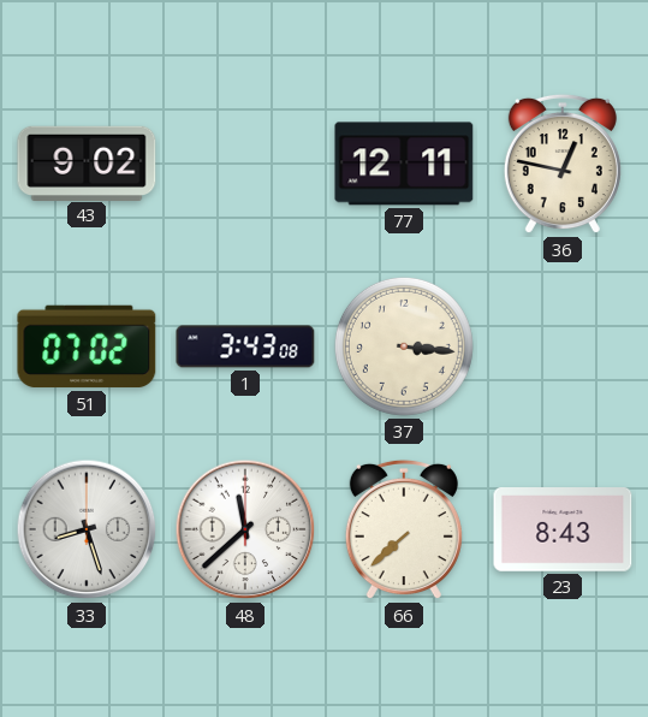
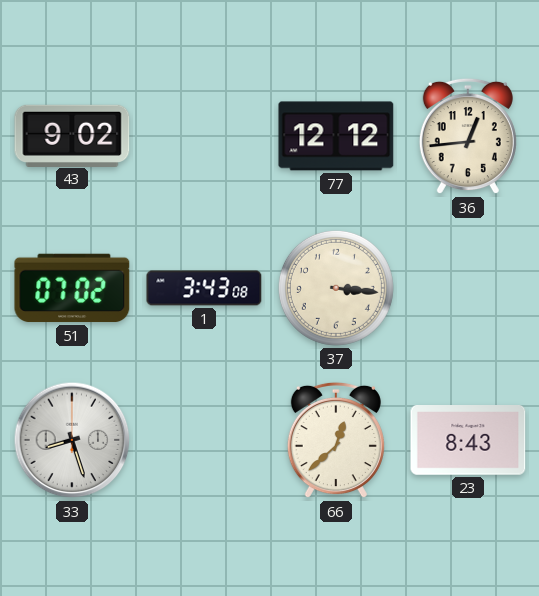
77: 12:11 -> 12:12 (336, 136)
36: 12:47 -> 12:44 (468, 136)
48: 11:38 -> none (245, 529)
66: 7:38 -> 12:38 (336, 440)
